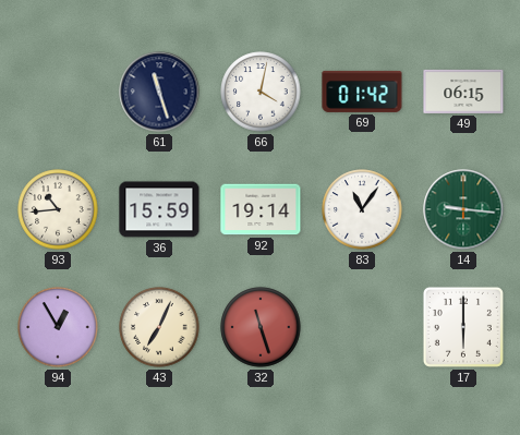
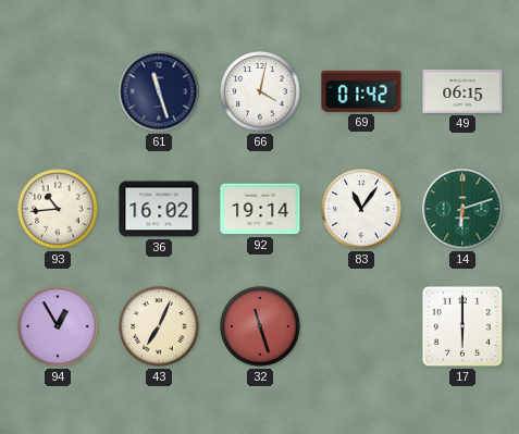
36: 15:59 -> 16:02 (159, 209)
14: 9:16 -> 6:12 (462, 209)
